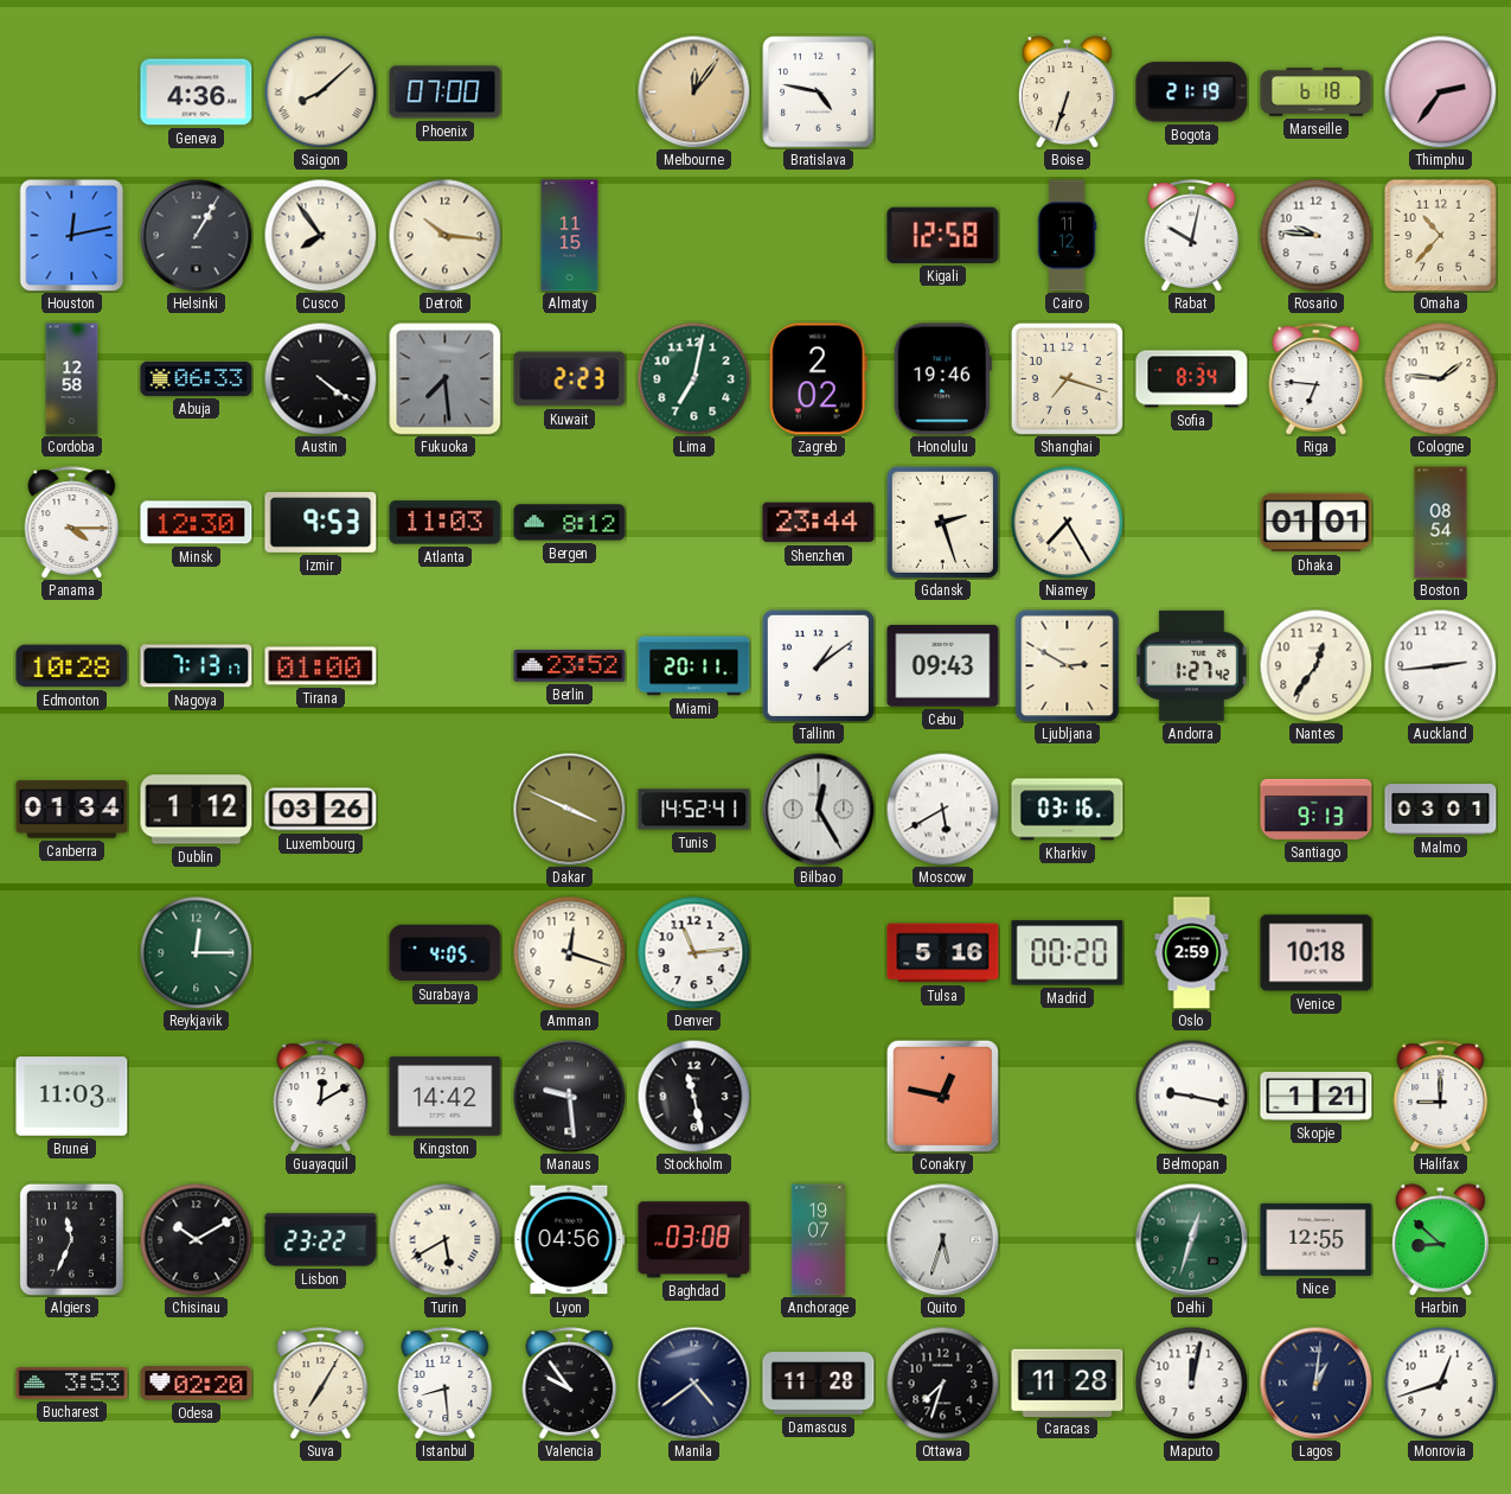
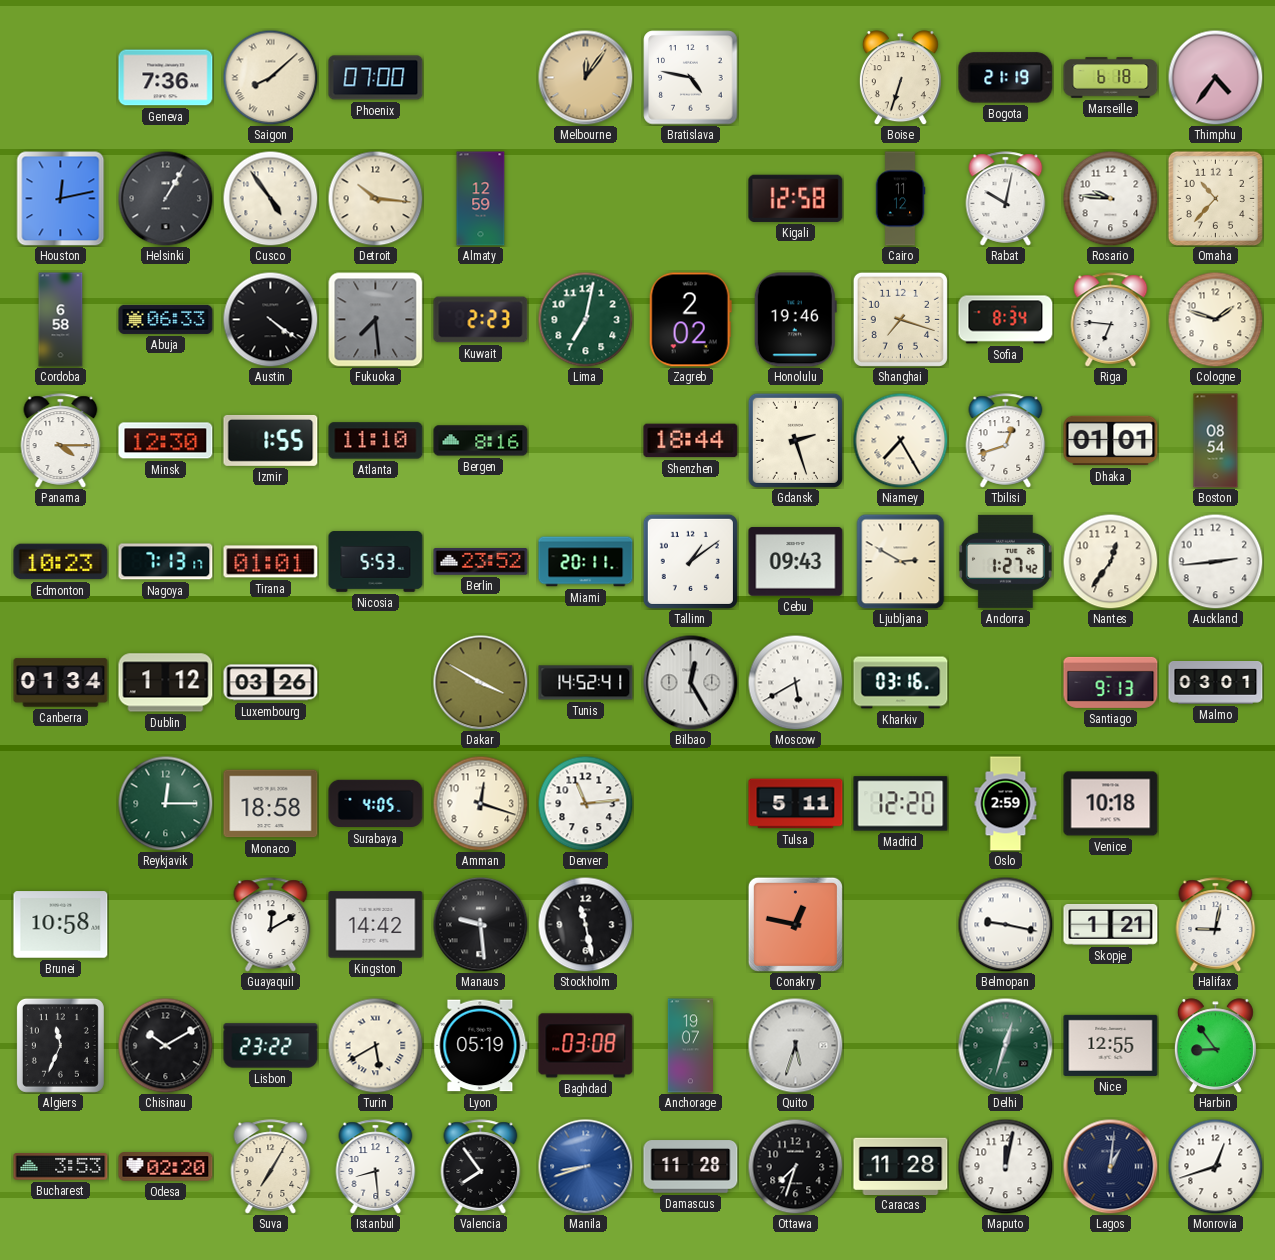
Geneva: 4:36 -> 7:36 (166, 78)
Thimphu: 2:36 -> 4:36 (1215, 77)
Cusco: 7:54 -> 4:54 (270, 198)
Almaty: 11:15 -> 12:59 (481, 199)
Cordoba: 12:58 -> 6:58 (61, 320)
Cologne: 1:46 -> 1:48 (1215, 319)
Izmir: 9:53 -> 1:55 (271, 440)
Atlanta: 11:03 -> 11:10 (376, 441)
Bergen: 8:12 -> 8:16 (481, 441)
Shenzhen: 23:44 -> 18:44 (691, 441)
Tbilisi: none -> 12:42 (1006, 441)
Edmonton: 10:28 -> 10:23 (61, 562)
Tirana: 01:00 -> 01:01 (271, 562)
Nicosia: none -> 5:53 (376, 562)
Dakar: 3:49 -> 3:50 (480, 682)
Monaco: none -> 18:58 (271, 804)
Tulsa: 5:16 -> 5:11 (796, 804)
Madrid: 00:20 -> 12:20 (901, 804)
Brunei: 11:03 -> 10:58 (61, 925)
Halifax: 9:00 -> 9:02 (1216, 925)
Lyon: 04:56 -> 05:19 (481, 1046)
Harbin: 8:52 -> 8:54 (1215, 1046)
Valencia: 9:54 -> 7:54 (481, 1167)
Manila: 4:39 -> 8:42 (585, 1166)
Manila dial: navy -> blue (585, 1166)
